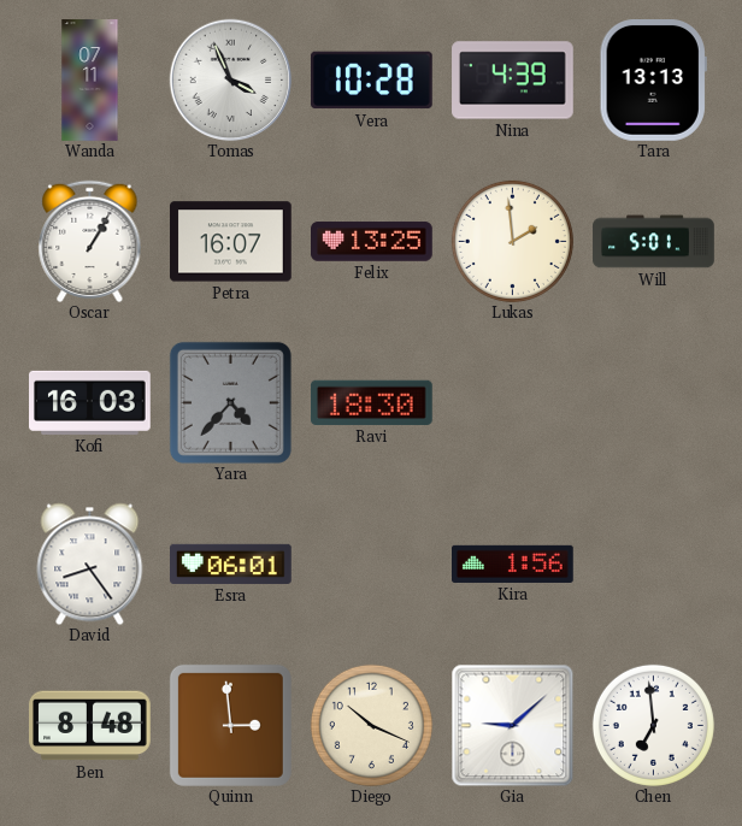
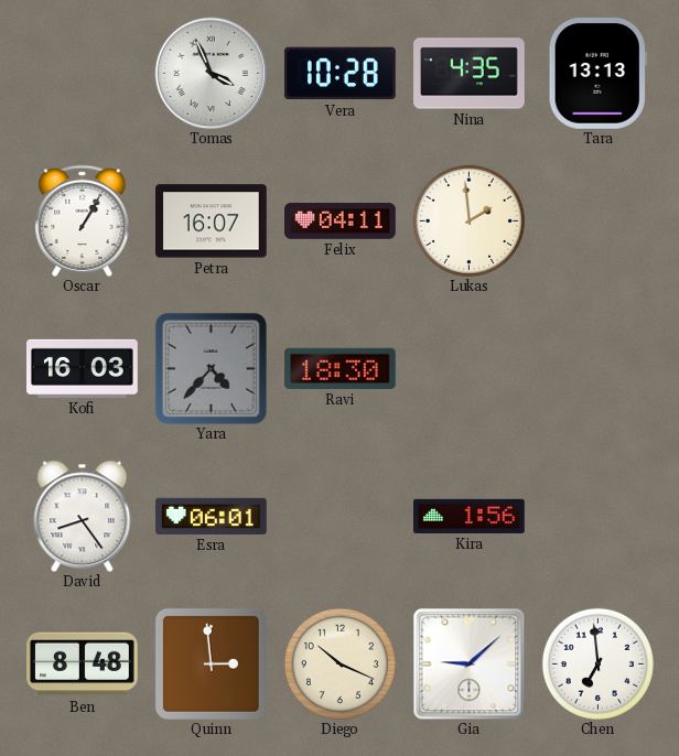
Wanda: 07:11 -> none (90, 81)
Nina: 4:39 -> 4:35 (470, 74)
Felix: 13:25 -> 04:11 (341, 222)
Will: 5:01 -> none (654, 242)
